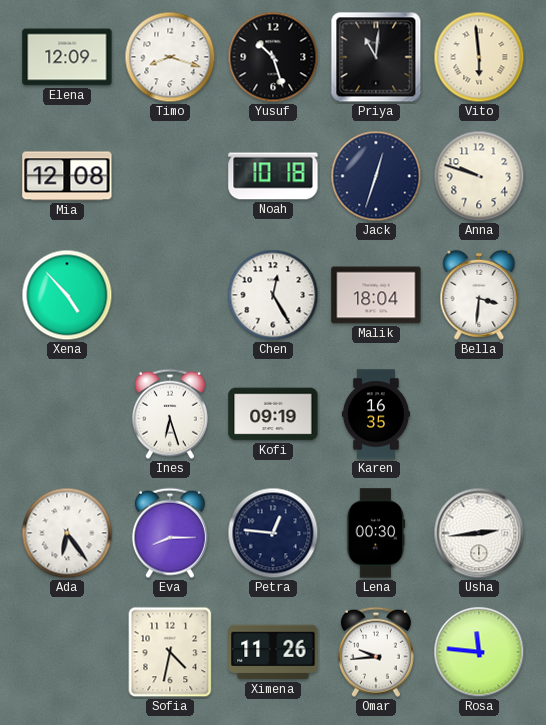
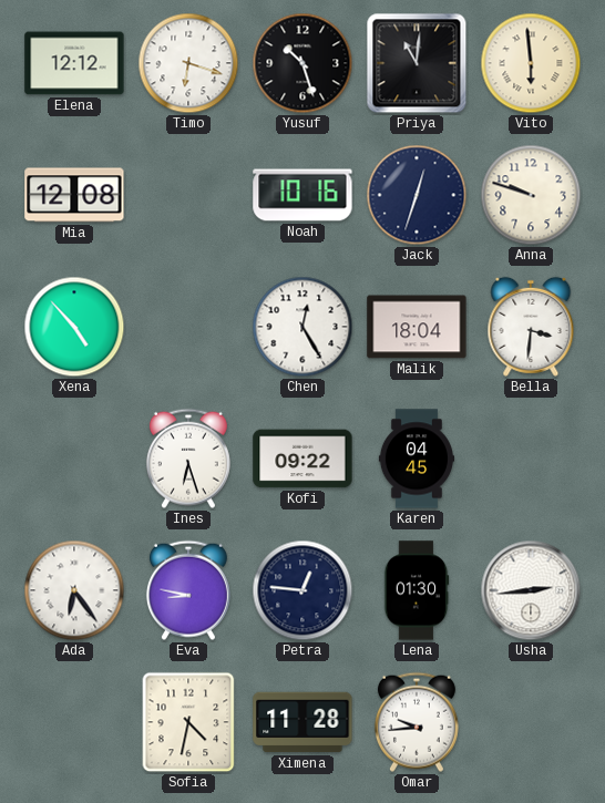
Elena: 12:09 -> 12:12 (74, 63)
Timo: 8:18 -> 6:18 (188, 63)
Noah: 10:18 -> 10:16 (302, 195)
Kofi: 09:19 -> 09:22 (302, 459)
Karen: 16:35 -> 04:45 (417, 459)
Eva: 8:15 -> 8:47 (188, 590)
Lena: 00:30 -> 01:30 (417, 590)
Ximena: 11:26 -> 11:28 (302, 722)
Rosa: 11:46 -> none (479, 652)
